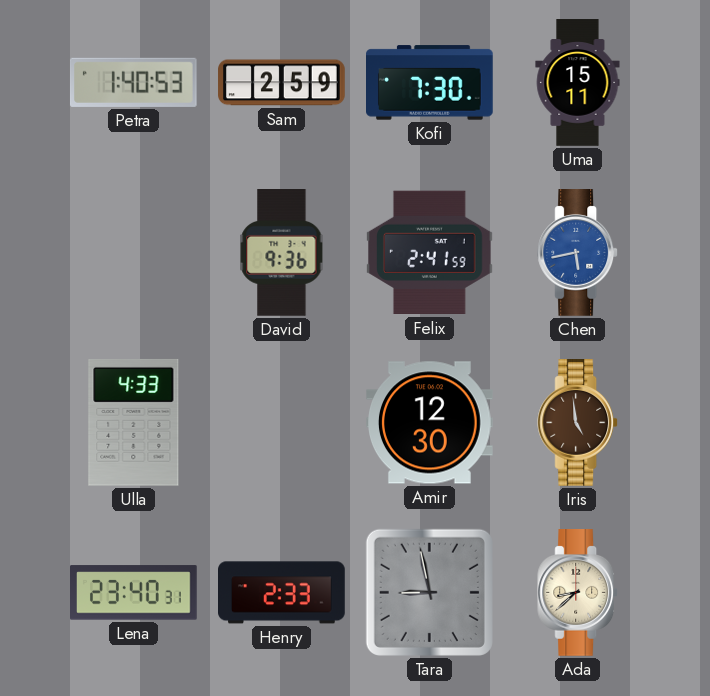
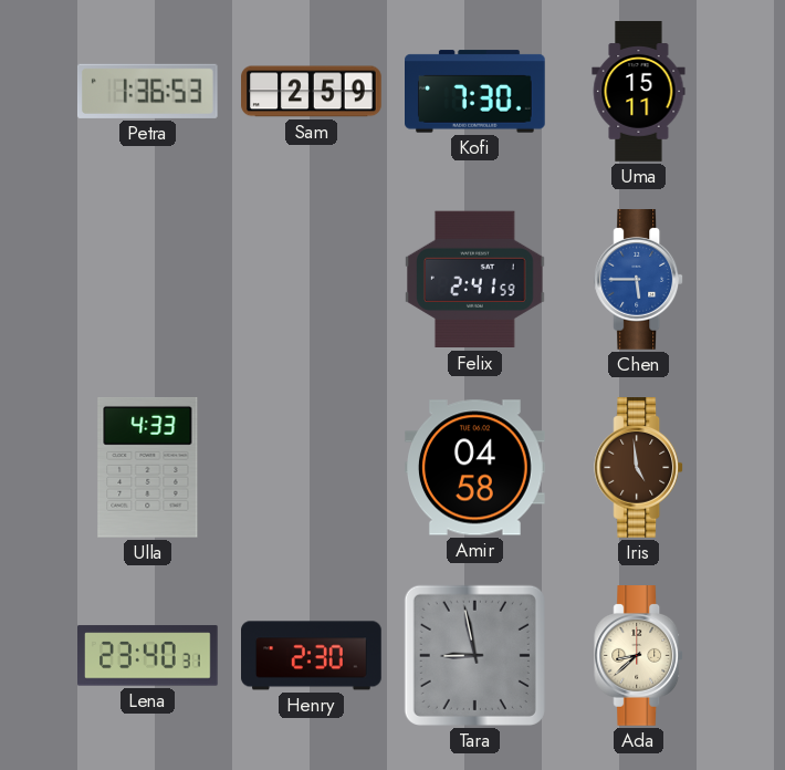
Petra: 1:40 -> 1:36 (147, 91)
David: 9:36 -> none (282, 253)
Chen: 5:43 -> 5:45 (639, 280)
Amir: 12:30 -> 04:58 (475, 468)
Henry: 2:33 -> 2:30 (312, 656)
